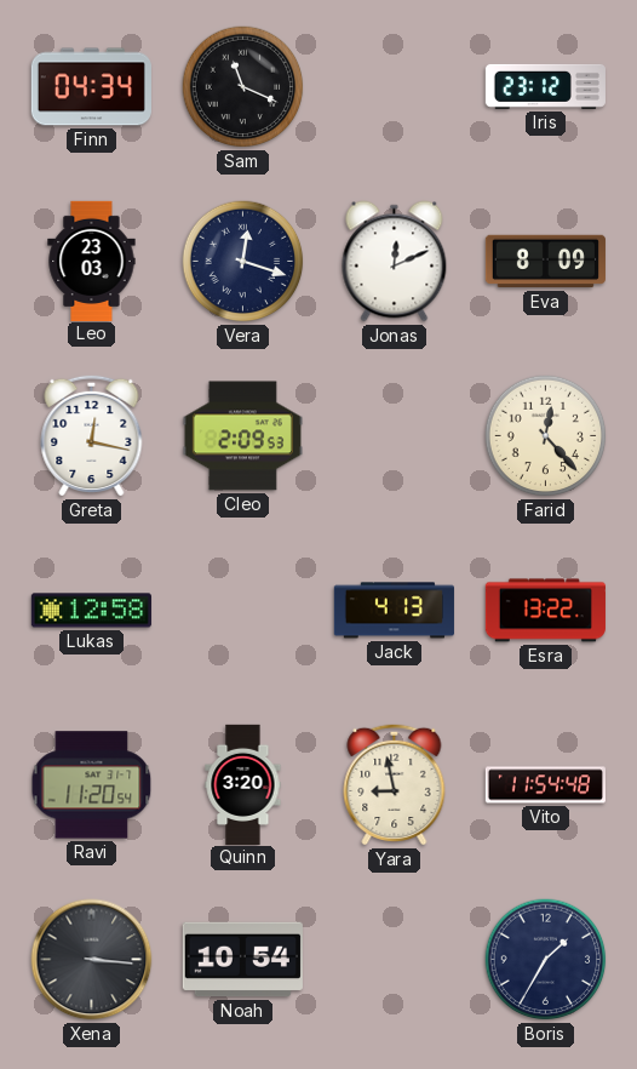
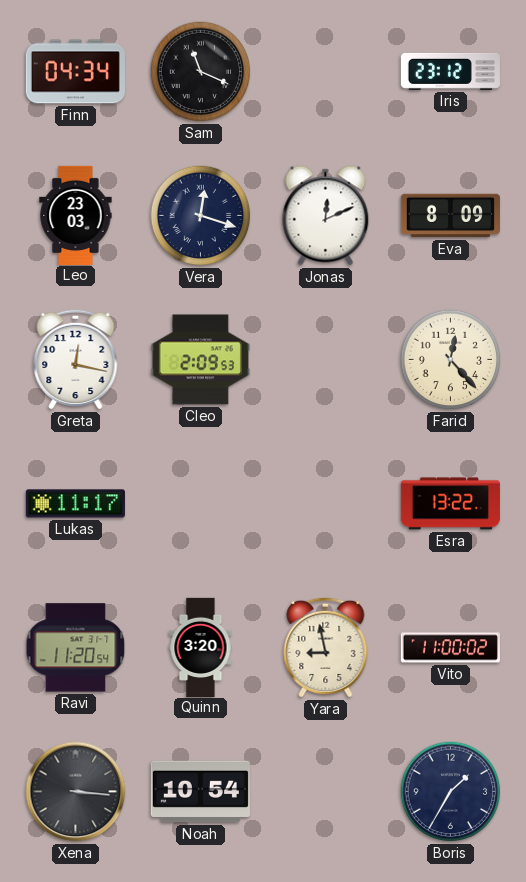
Lukas: 12:58 -> 11:17 (75, 504)
Jack: 4:13 -> none (394, 611)
Vito: 11:54 -> 11:00 (450, 648)
